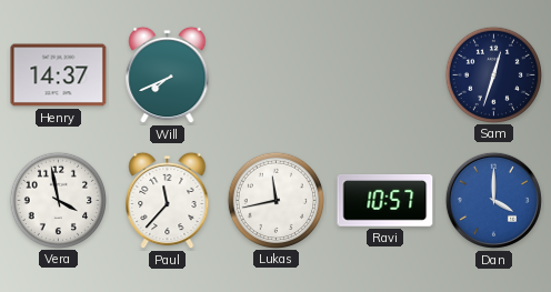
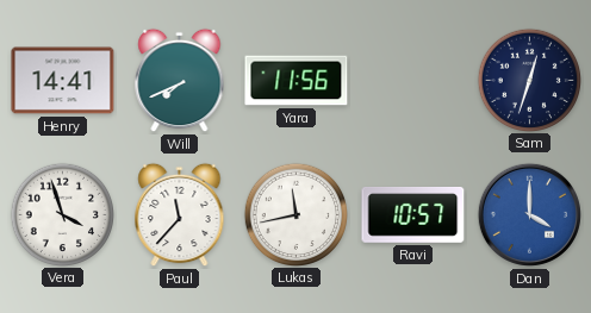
Henry: 14:37 -> 14:41 (63, 81)
Yara: none -> 11:56 (297, 81)
Vera: 3:58 -> 3:57 (62, 214)
